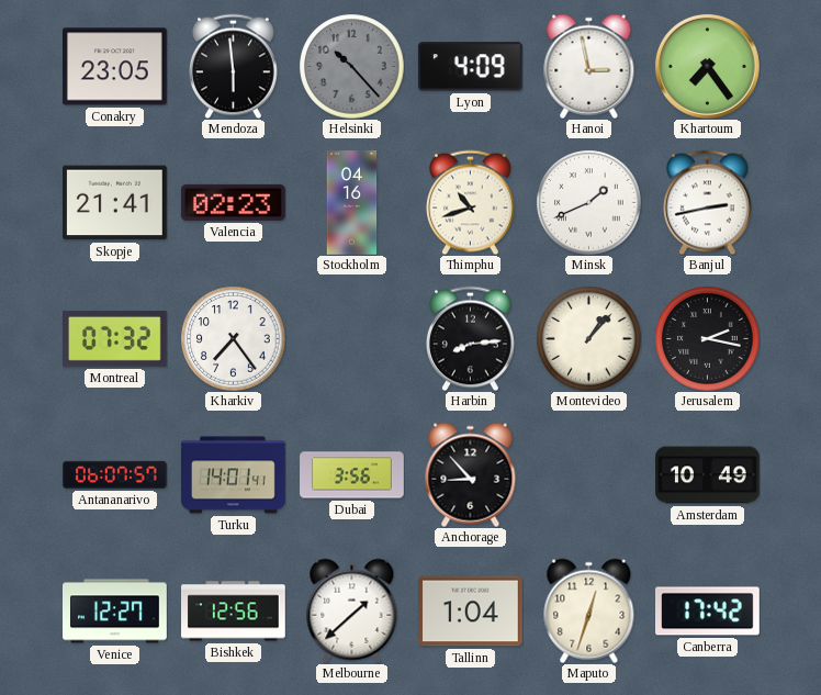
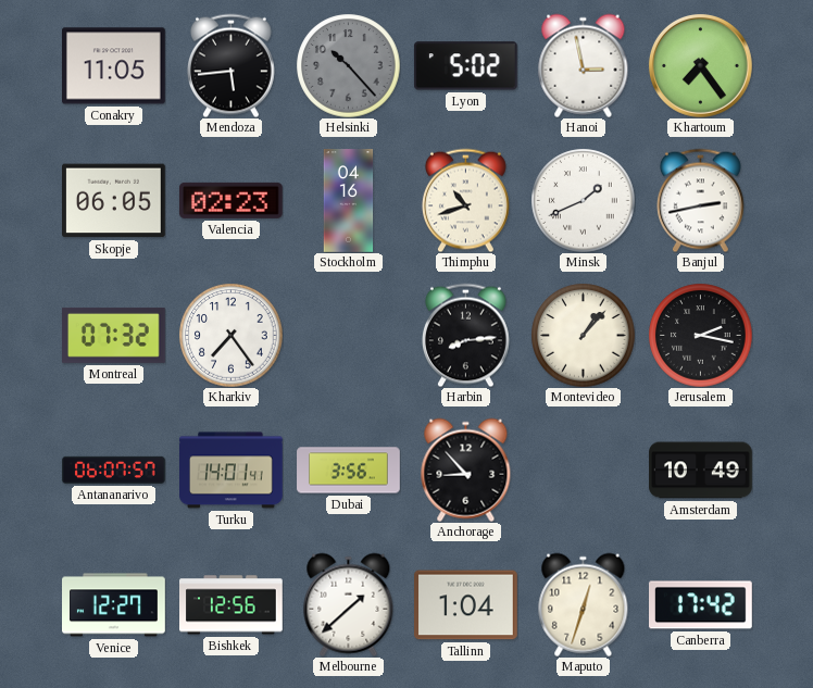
Conakry: 23:05 -> 11:05 (114, 66)
Mendoza: 5:59 -> 5:44 (230, 65)
Lyon: 4:09 -> 5:02 (465, 66)
Skopje: 21:41 -> 06:05 (114, 201)
